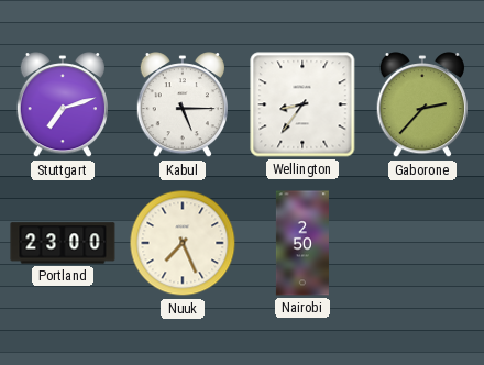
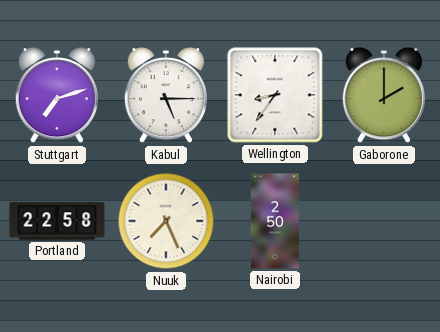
Gaborone: 2:37 -> 2:00 (383, 96)
Portland: 23:00 -> 22:58 (57, 221)
